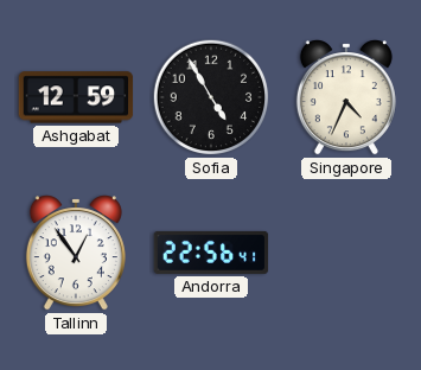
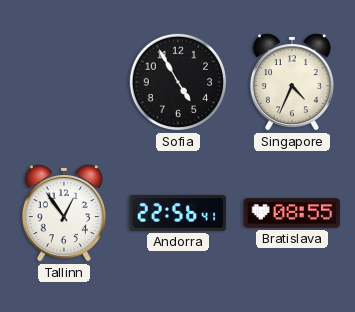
Ashgabat: 12:59 -> none (76, 97)
Bratislava: none -> 08:55 (292, 213)
